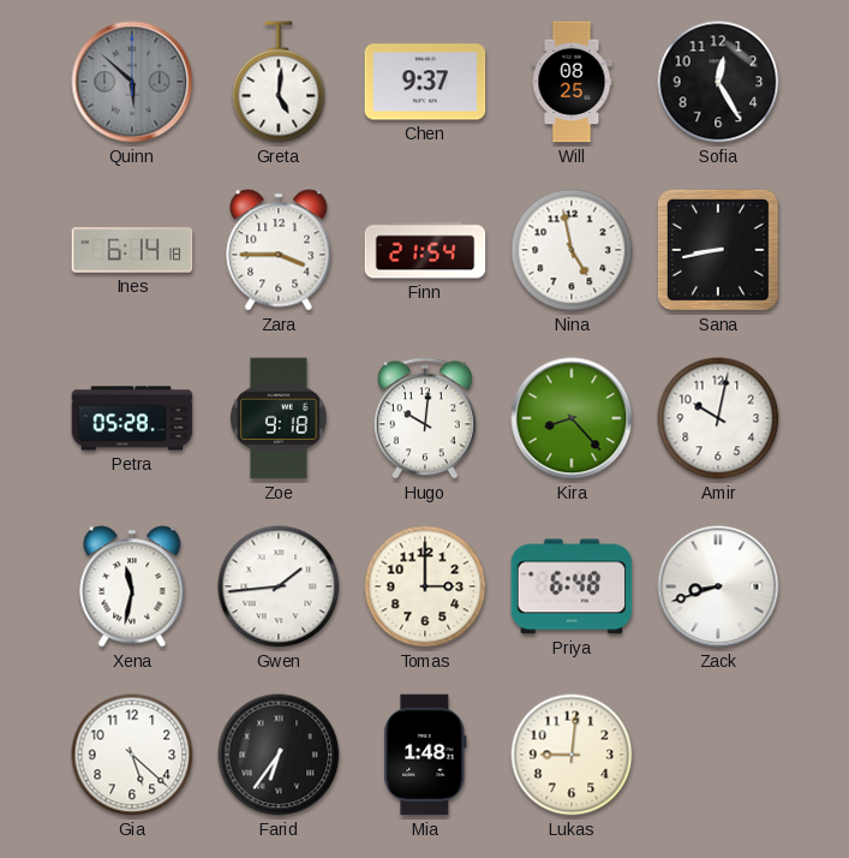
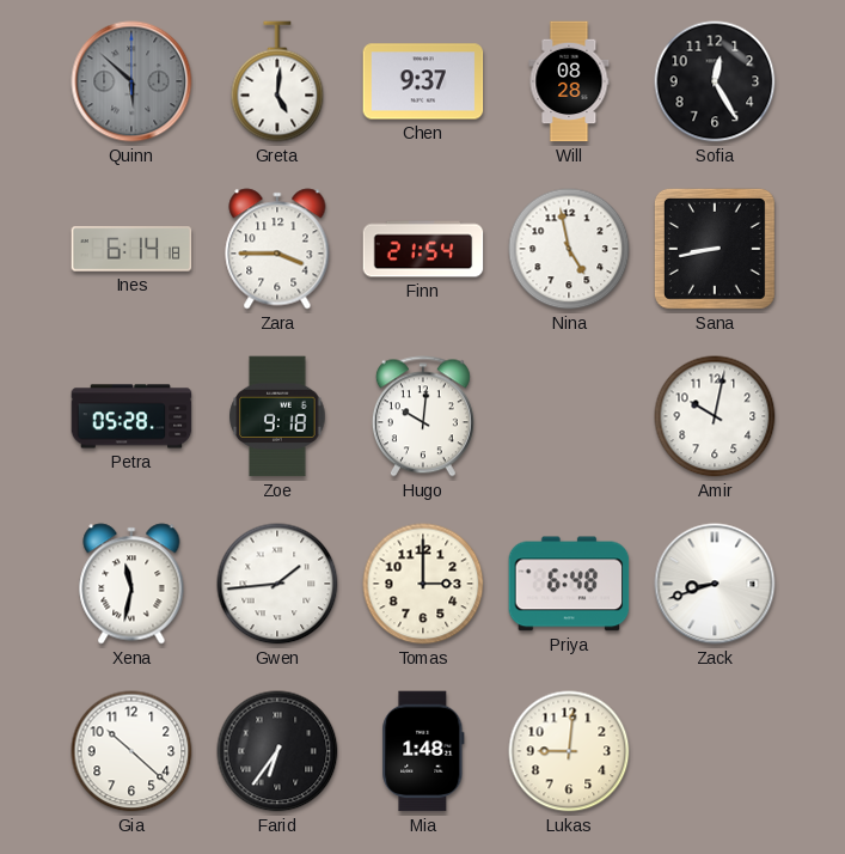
Will: 08:25 -> 08:28 (569, 81)
Kira: 8:23 -> none (572, 418)
Gia: 5:22 -> 10:22 (131, 751)
